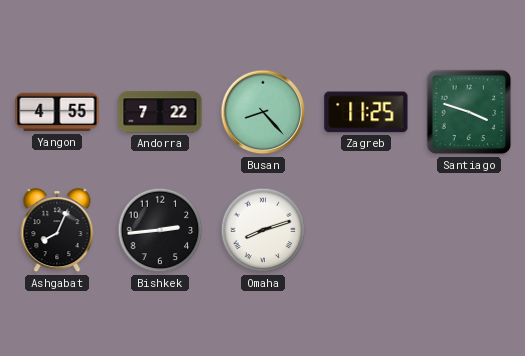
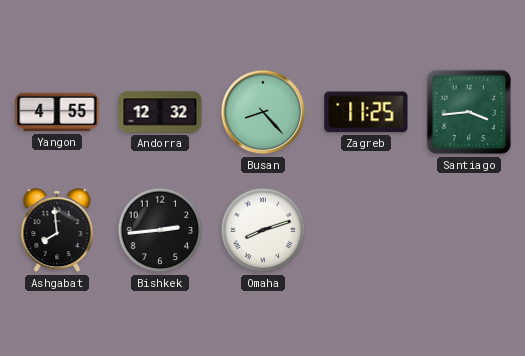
Andorra: 7:22 -> 12:32 (160, 112)
Santiago: 3:48 -> 3:44 (469, 112)
Ashgabat: 8:04 -> 7:59 (57, 231)
